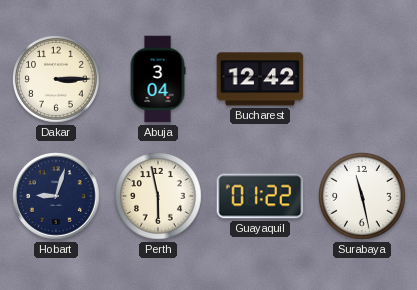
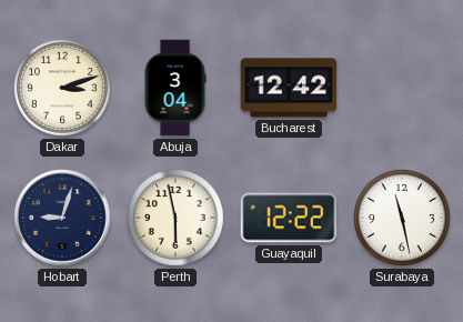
Dakar: 3:15 -> 3:12 (63, 89)
Guayaquil: 01:22 -> 12:22 (289, 218)
